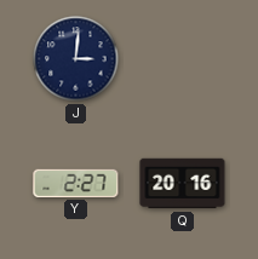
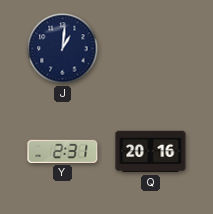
J: 3:01 -> 1:01 (63, 49)
Y: 2:27 -> 2:31 (63, 151)
